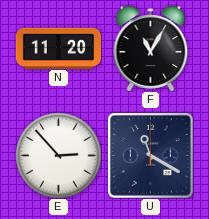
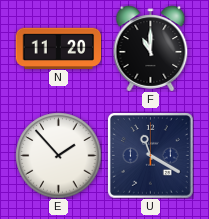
F: 11:05 -> 11:00 (151, 48)
E: 2:53 -> 1:53 (58, 155)
